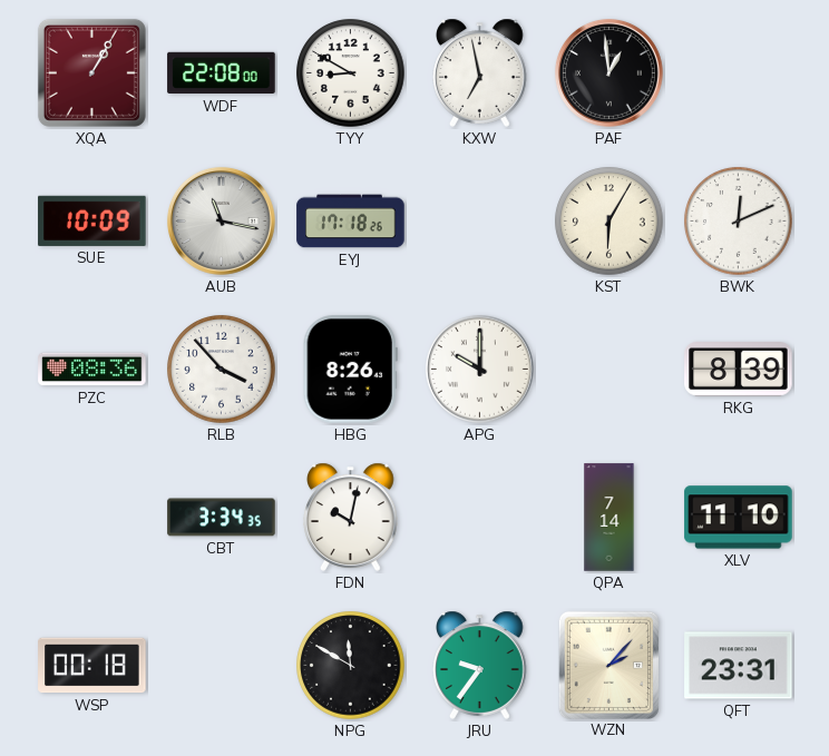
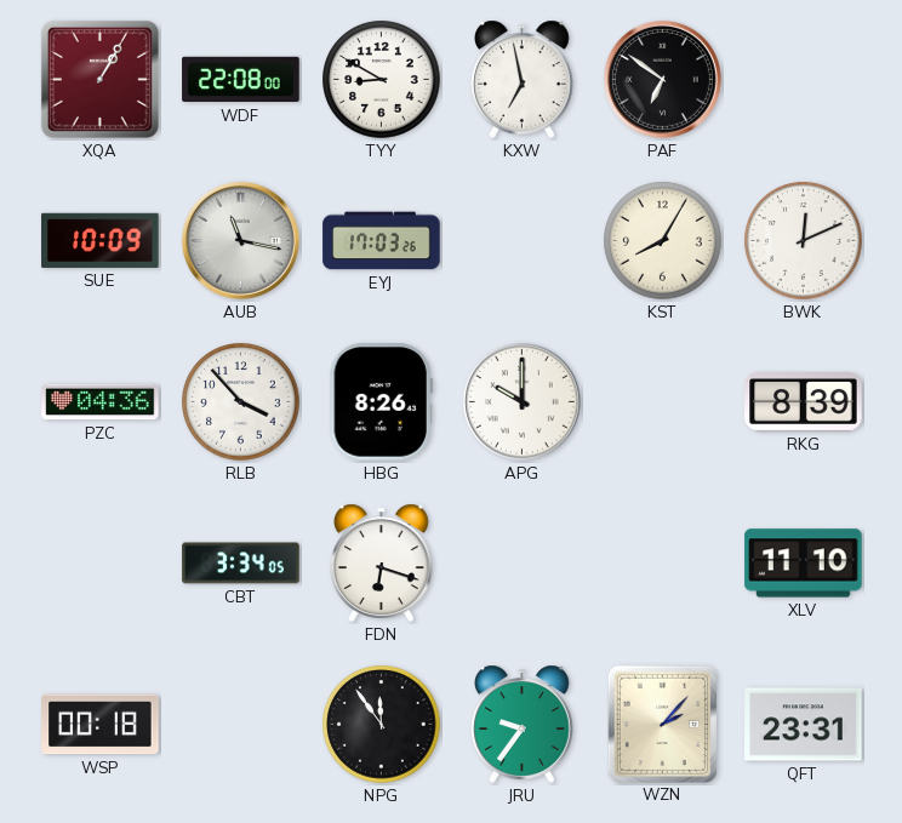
PAF: 12:59 -> 6:51 (662, 79)
EYJ: 17:18 -> 17:03 (382, 241)
KST: 6:05 -> 8:05 (663, 241)
PZC: 08:36 -> 04:36 (101, 402)
CBT: 3:34:35 -> 3:34:05 (241, 564)
FDN: 10:02 -> 6:18 (382, 562)
QPA: 7:14 -> none (609, 518)
NPG: 11:50 -> 11:54 (382, 725)
